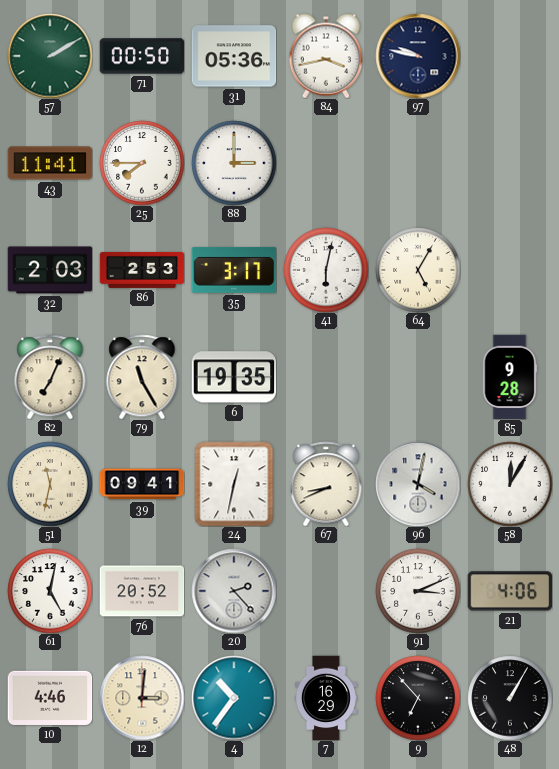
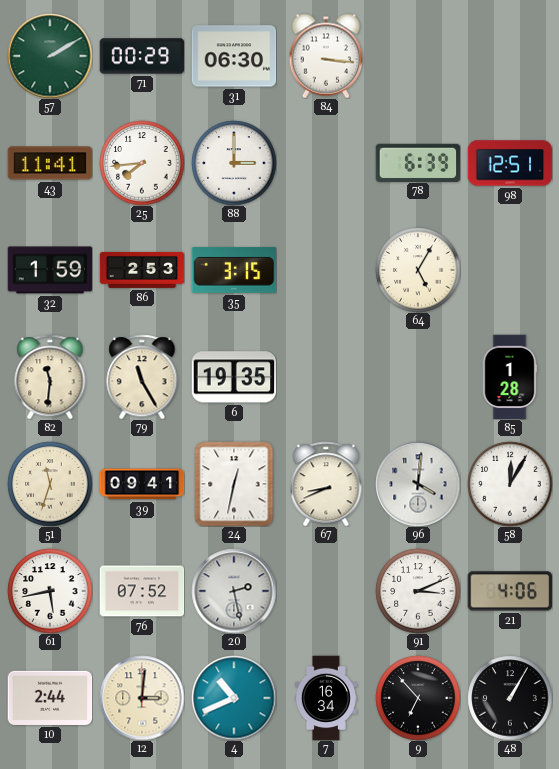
71: 00:50 -> 00:29 (142, 56)
31: 05:36 -> 06:30 (234, 56)
84: 3:43 -> 3:16 (326, 56)
97: 9:47 -> none (418, 56)
25: 7:45 -> 7:44 (142, 163)
78: none -> 6:39 (418, 162)
98: none -> 12:51 (510, 163)
32: 2:03 -> 1:59 (50, 270)
35: 3:17 -> 3:15 (234, 270)
41: 6:02 -> none (326, 270)
82: 7:04 -> 11:31 (50, 377)
85: 9:28 -> 1:28 (510, 377)
51: 11:32 -> 11:33 (50, 484)
96: 4:02 -> 4:01 (418, 484)
61: 5:02 -> 5:43 (50, 591)
76: 20:52 -> 07:52 (142, 591)
20: 2:23 -> 2:28 (234, 591)
10: 4:46 -> 2:44 (50, 698)
4: 10:36 -> 10:41 (234, 698)
7: 16:29 -> 16:34 (326, 698)
